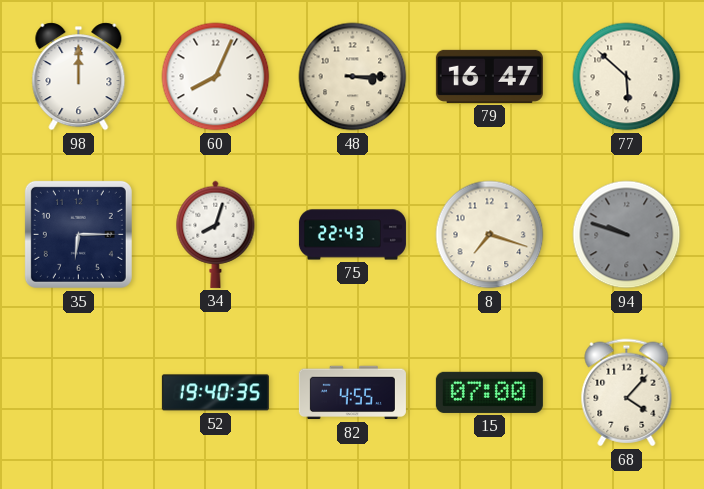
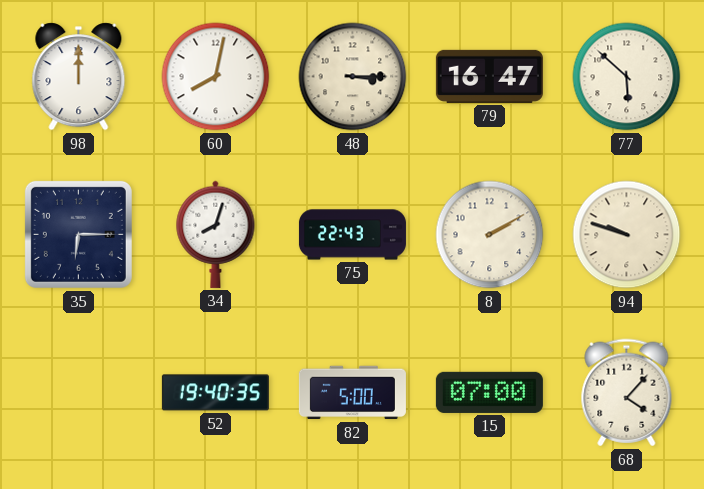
60: 8:04 -> 8:02 (216, 77)
8: 7:18 -> 2:10 (490, 235)
94 dial: grey -> cream (627, 235)
82: 4:55 -> 5:00 (352, 393)
